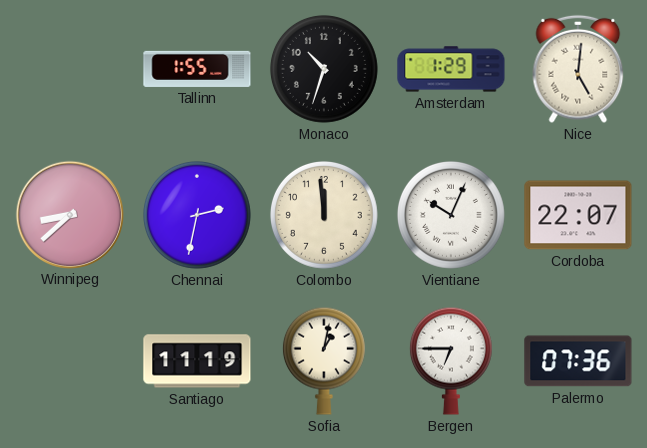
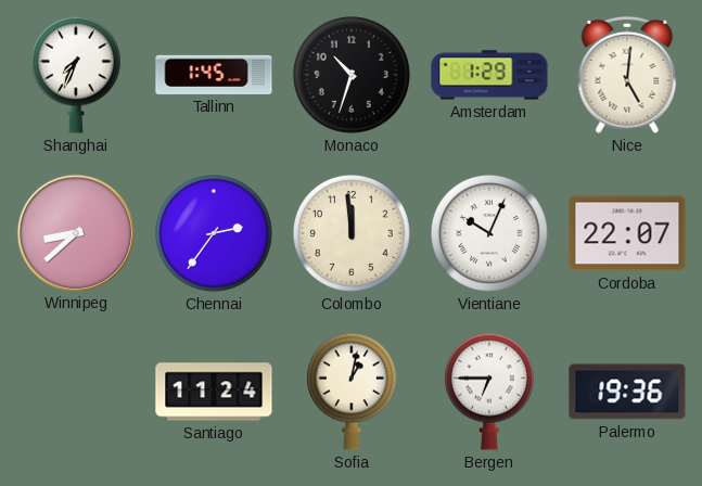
Shanghai: none -> 7:34 (76, 75)
Tallinn: 1:55 -> 1:45 (214, 75)
Chennai: 2:32 -> 2:36 (214, 233)
Santiago: 11:19 -> 11:24 (214, 392)
Palermo: 07:36 -> 19:36 (627, 392)
